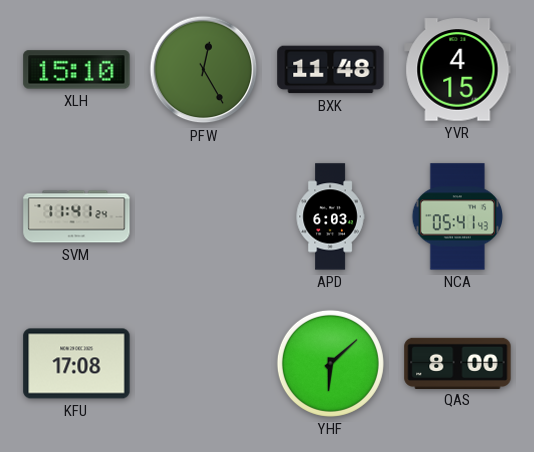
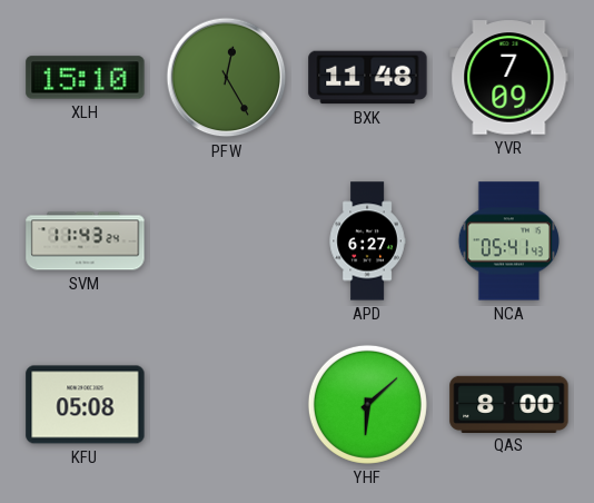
YVR: 4:15 -> 7:09 (509, 78)
SVM: 11:41 -> 11:43 (86, 241)
APD: 6:03 -> 6:27 (367, 241)
KFU: 17:08 -> 05:08 (86, 405)
